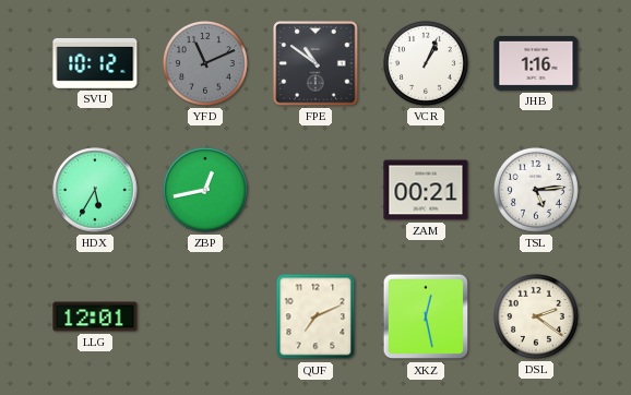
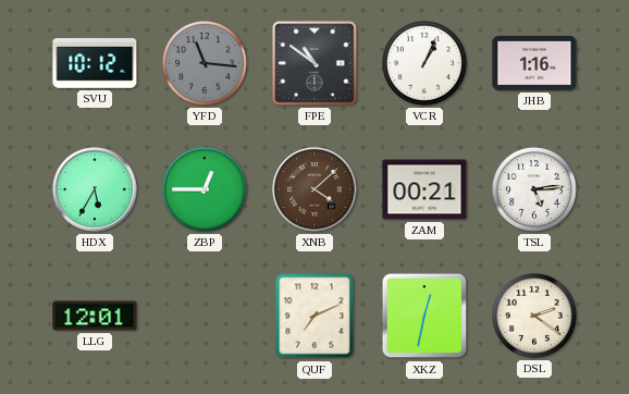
YFD: 11:11 -> 11:16 (205, 63)
ZBP: 12:43 -> 12:45 (205, 189)
XNB: none -> 4:08 (314, 189)
XKZ: 12:28 -> 12:32 (424, 316)
